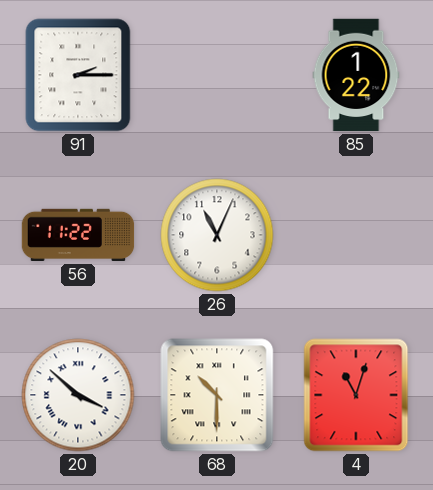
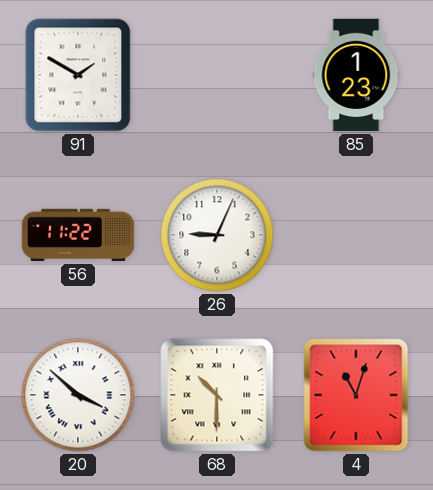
91: 2:15 -> 1:50 (78, 75)
85: 1:22 -> 1:23 (356, 75)
26: 11:04 -> 9:04 (217, 235)
